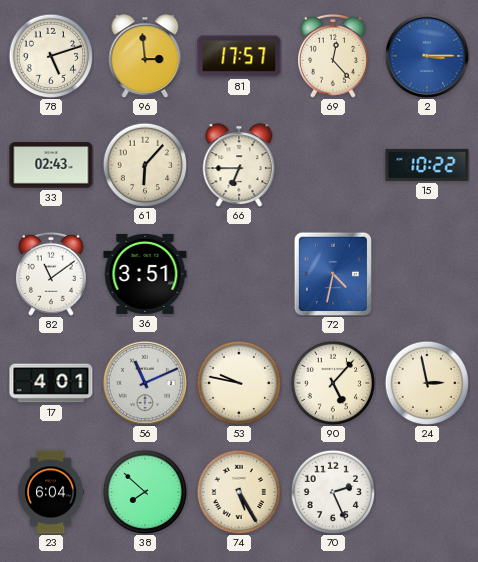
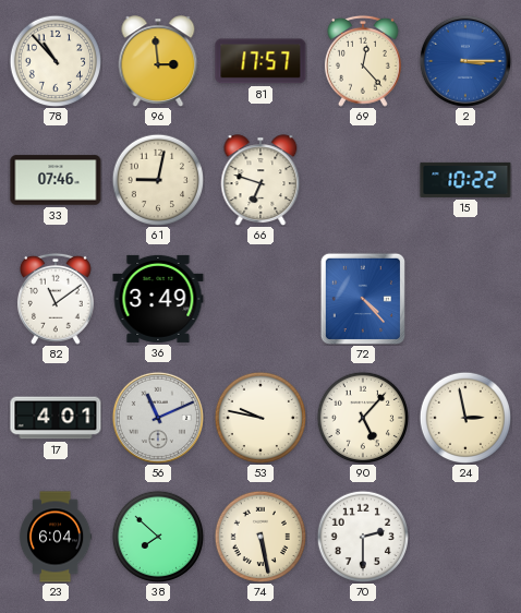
78: 5:12 -> 10:53 (54, 60)
33: 02:43 -> 07:46 (56, 180)
61: 6:07 -> 9:02 (157, 179)
66: 6:45 -> 6:48 (260, 180)
36: 3:51 -> 3:49 (158, 299)
72: 4:32 -> 4:23 (363, 299)
74: 5:25 -> 5:28 (259, 536)
70: 2:26 -> 2:30 (362, 536)
